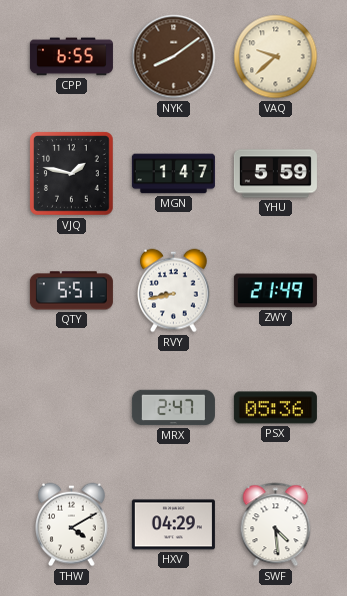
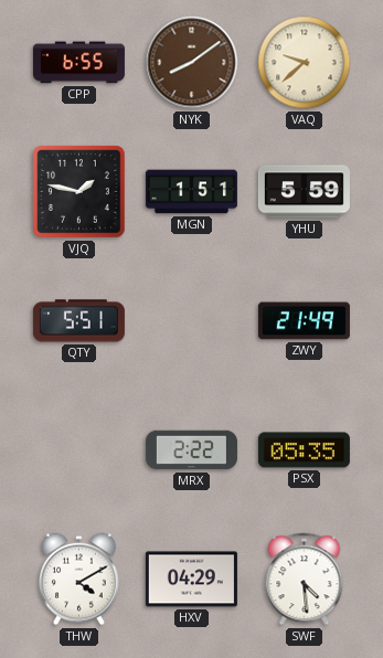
MGN: 1:47 -> 1:51 (191, 192)
RVY: 8:43 -> none (174, 291)
MRX: 2:47 -> 2:22 (191, 450)
PSX: 05:36 -> 05:35 (304, 450)
